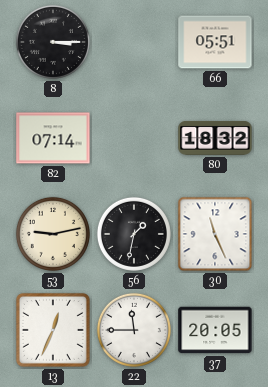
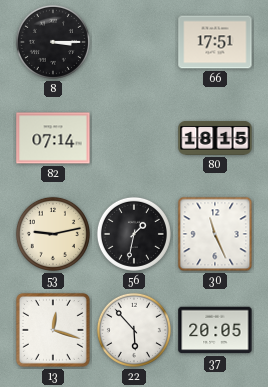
66: 05:51 -> 17:51 (215, 42)
80: 18:32 -> 18:15 (215, 138)
13: 12:34 -> 12:18 (53, 330)
22: 11:45 -> 5:53 (134, 330)
